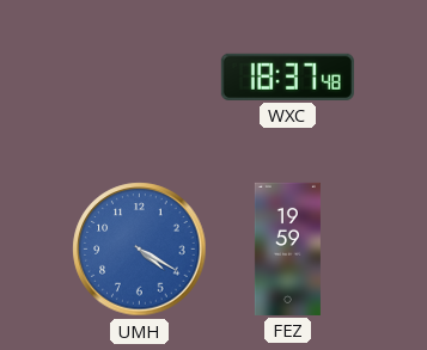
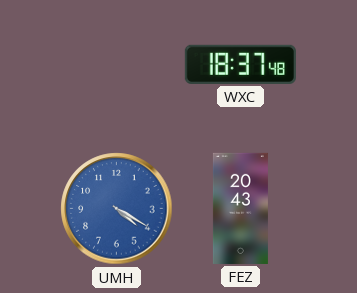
FEZ: 19:59 -> 20:43 (240, 208)
